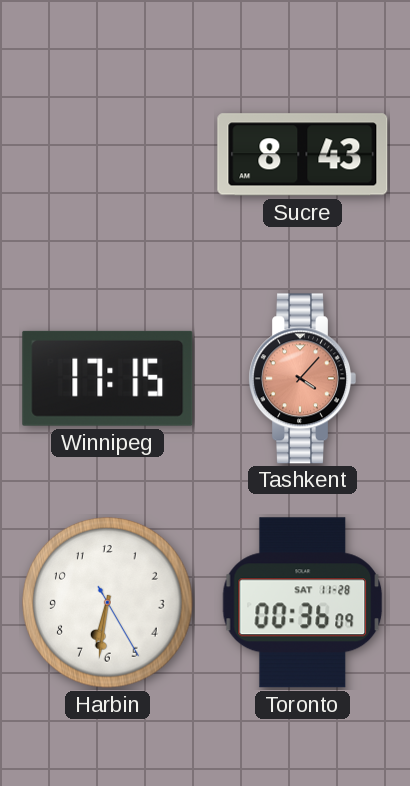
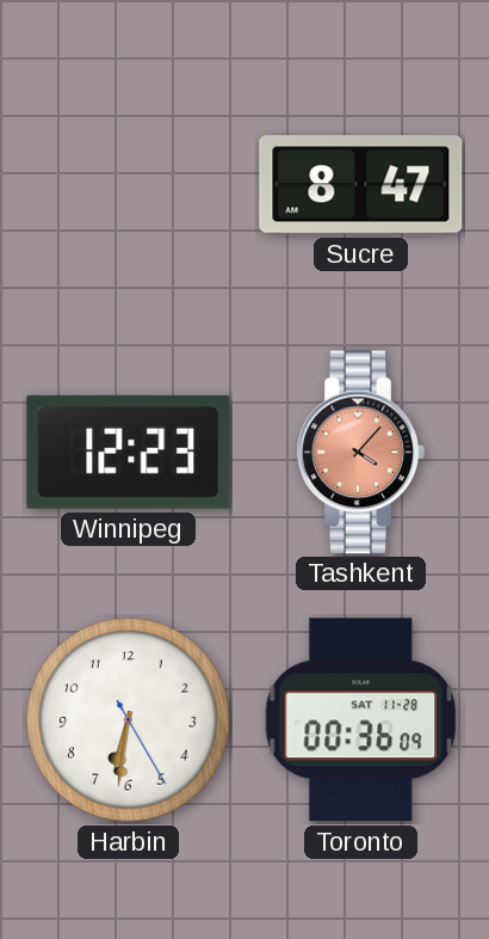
Sucre: 8:43 -> 8:47 (361, 185)
Winnipeg: 17:15 -> 12:23 (129, 452)
